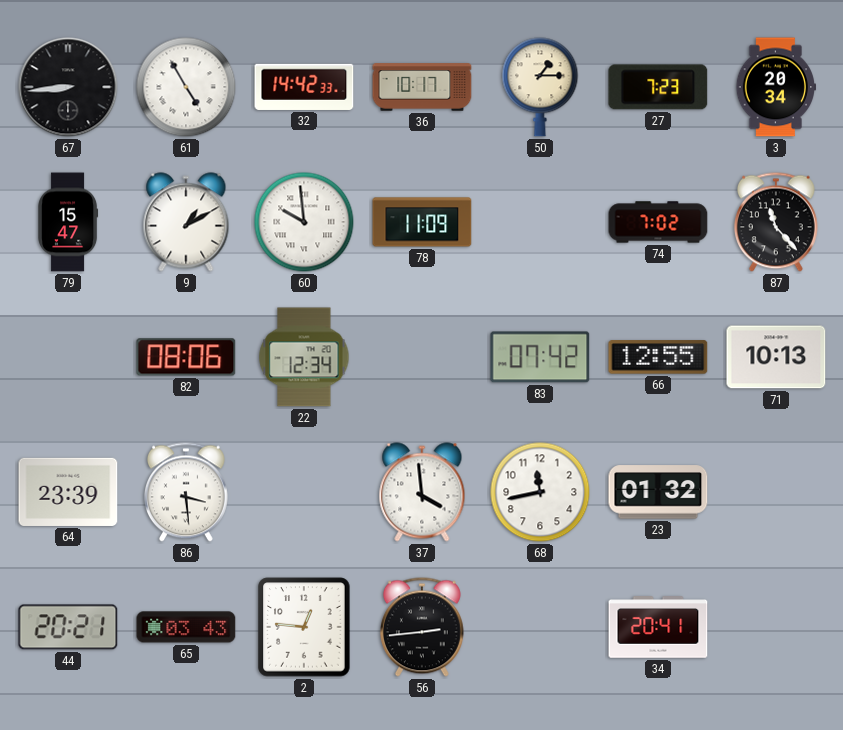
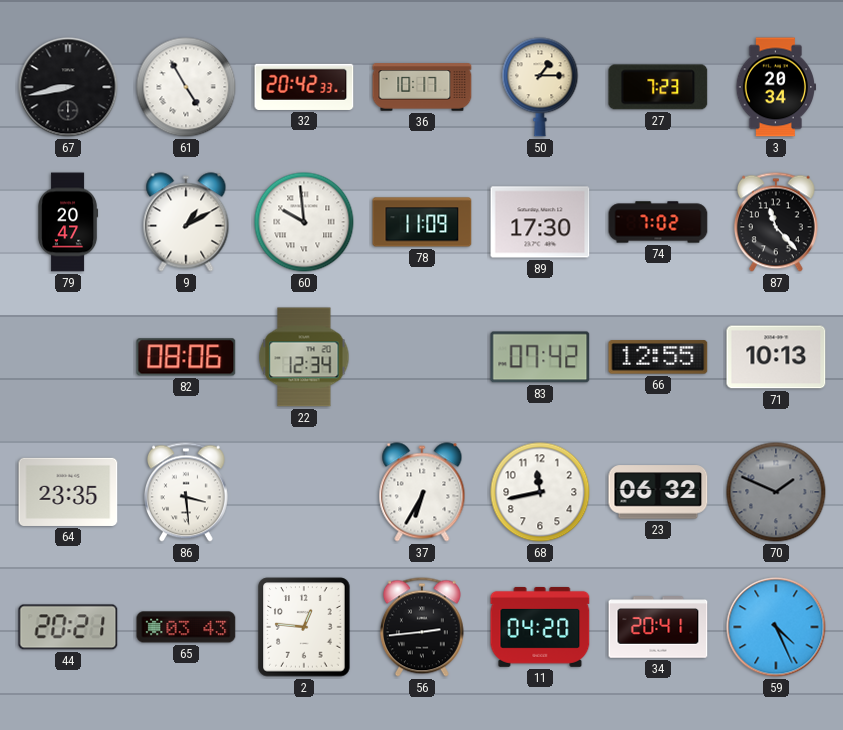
67: 8:44 -> 8:43 (68, 87)
32: 14:42 -> 20:42 (304, 87)
79: 15:47 -> 20:47 (69, 222)
89: none -> 17:30 (540, 222)
64: 23:39 -> 23:35 (68, 492)
37: 3:59 -> 6:35 (422, 492)
23: 01:32 -> 06:32 (658, 492)
70: none -> 1:49 (776, 492)
11: none -> 04:20 (540, 627)
59: none -> 4:26 (776, 627)
